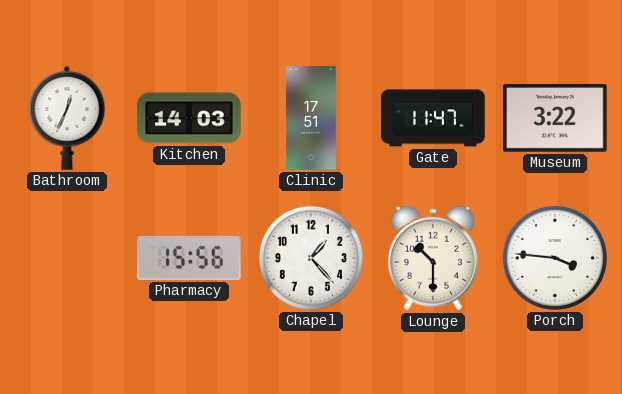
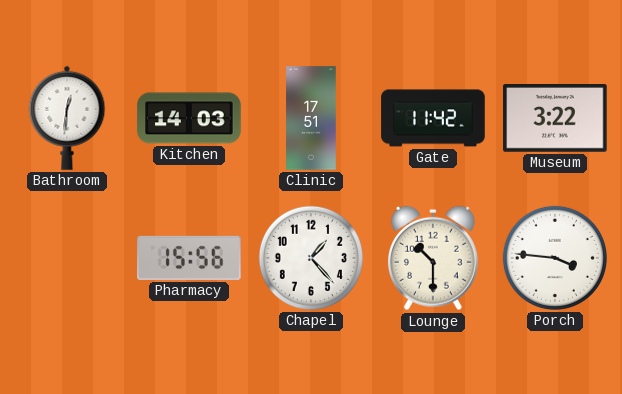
Bathroom: 12:34 -> 12:31 (67, 118)
Gate: 11:47 -> 11:42 (433, 118)
